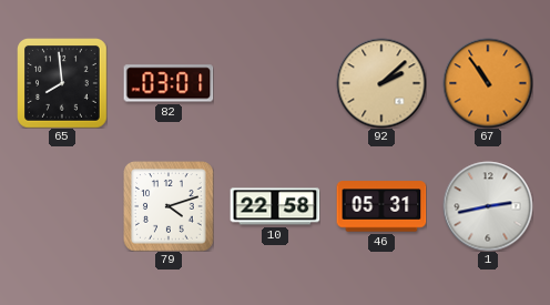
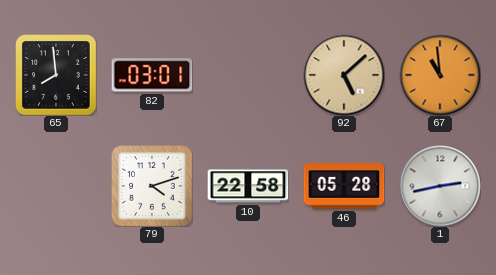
92: 2:08 -> 5:08 (344, 75)
67: 10:54 -> 10:59 (440, 75)
46: 05:31 -> 05:28 (344, 186)
